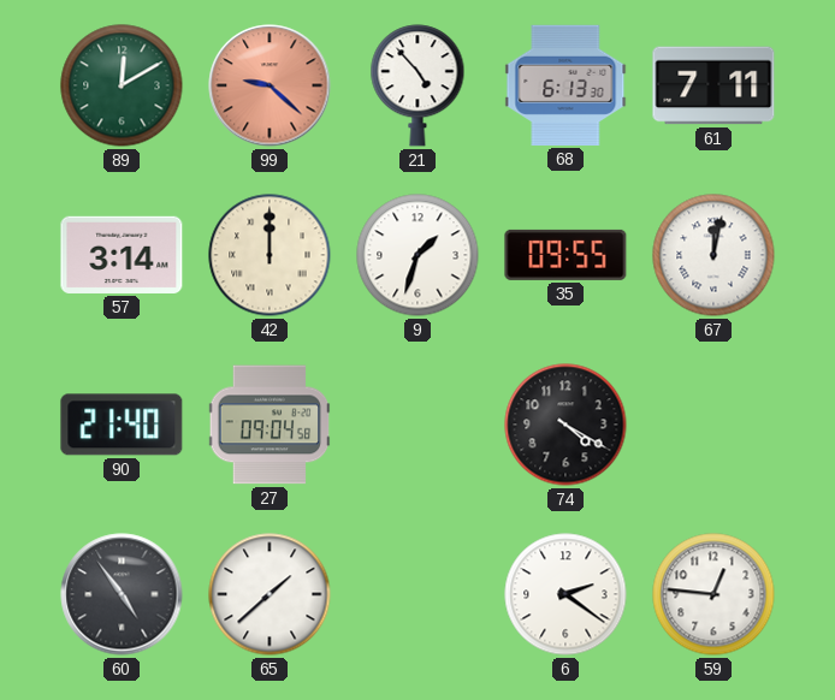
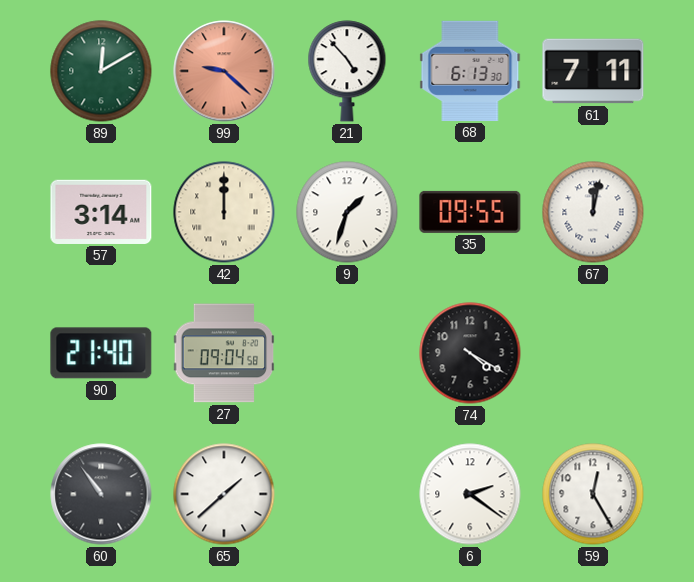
60: 4:54 -> 10:54 (101, 494)
59: 12:46 -> 12:25 (593, 494)
